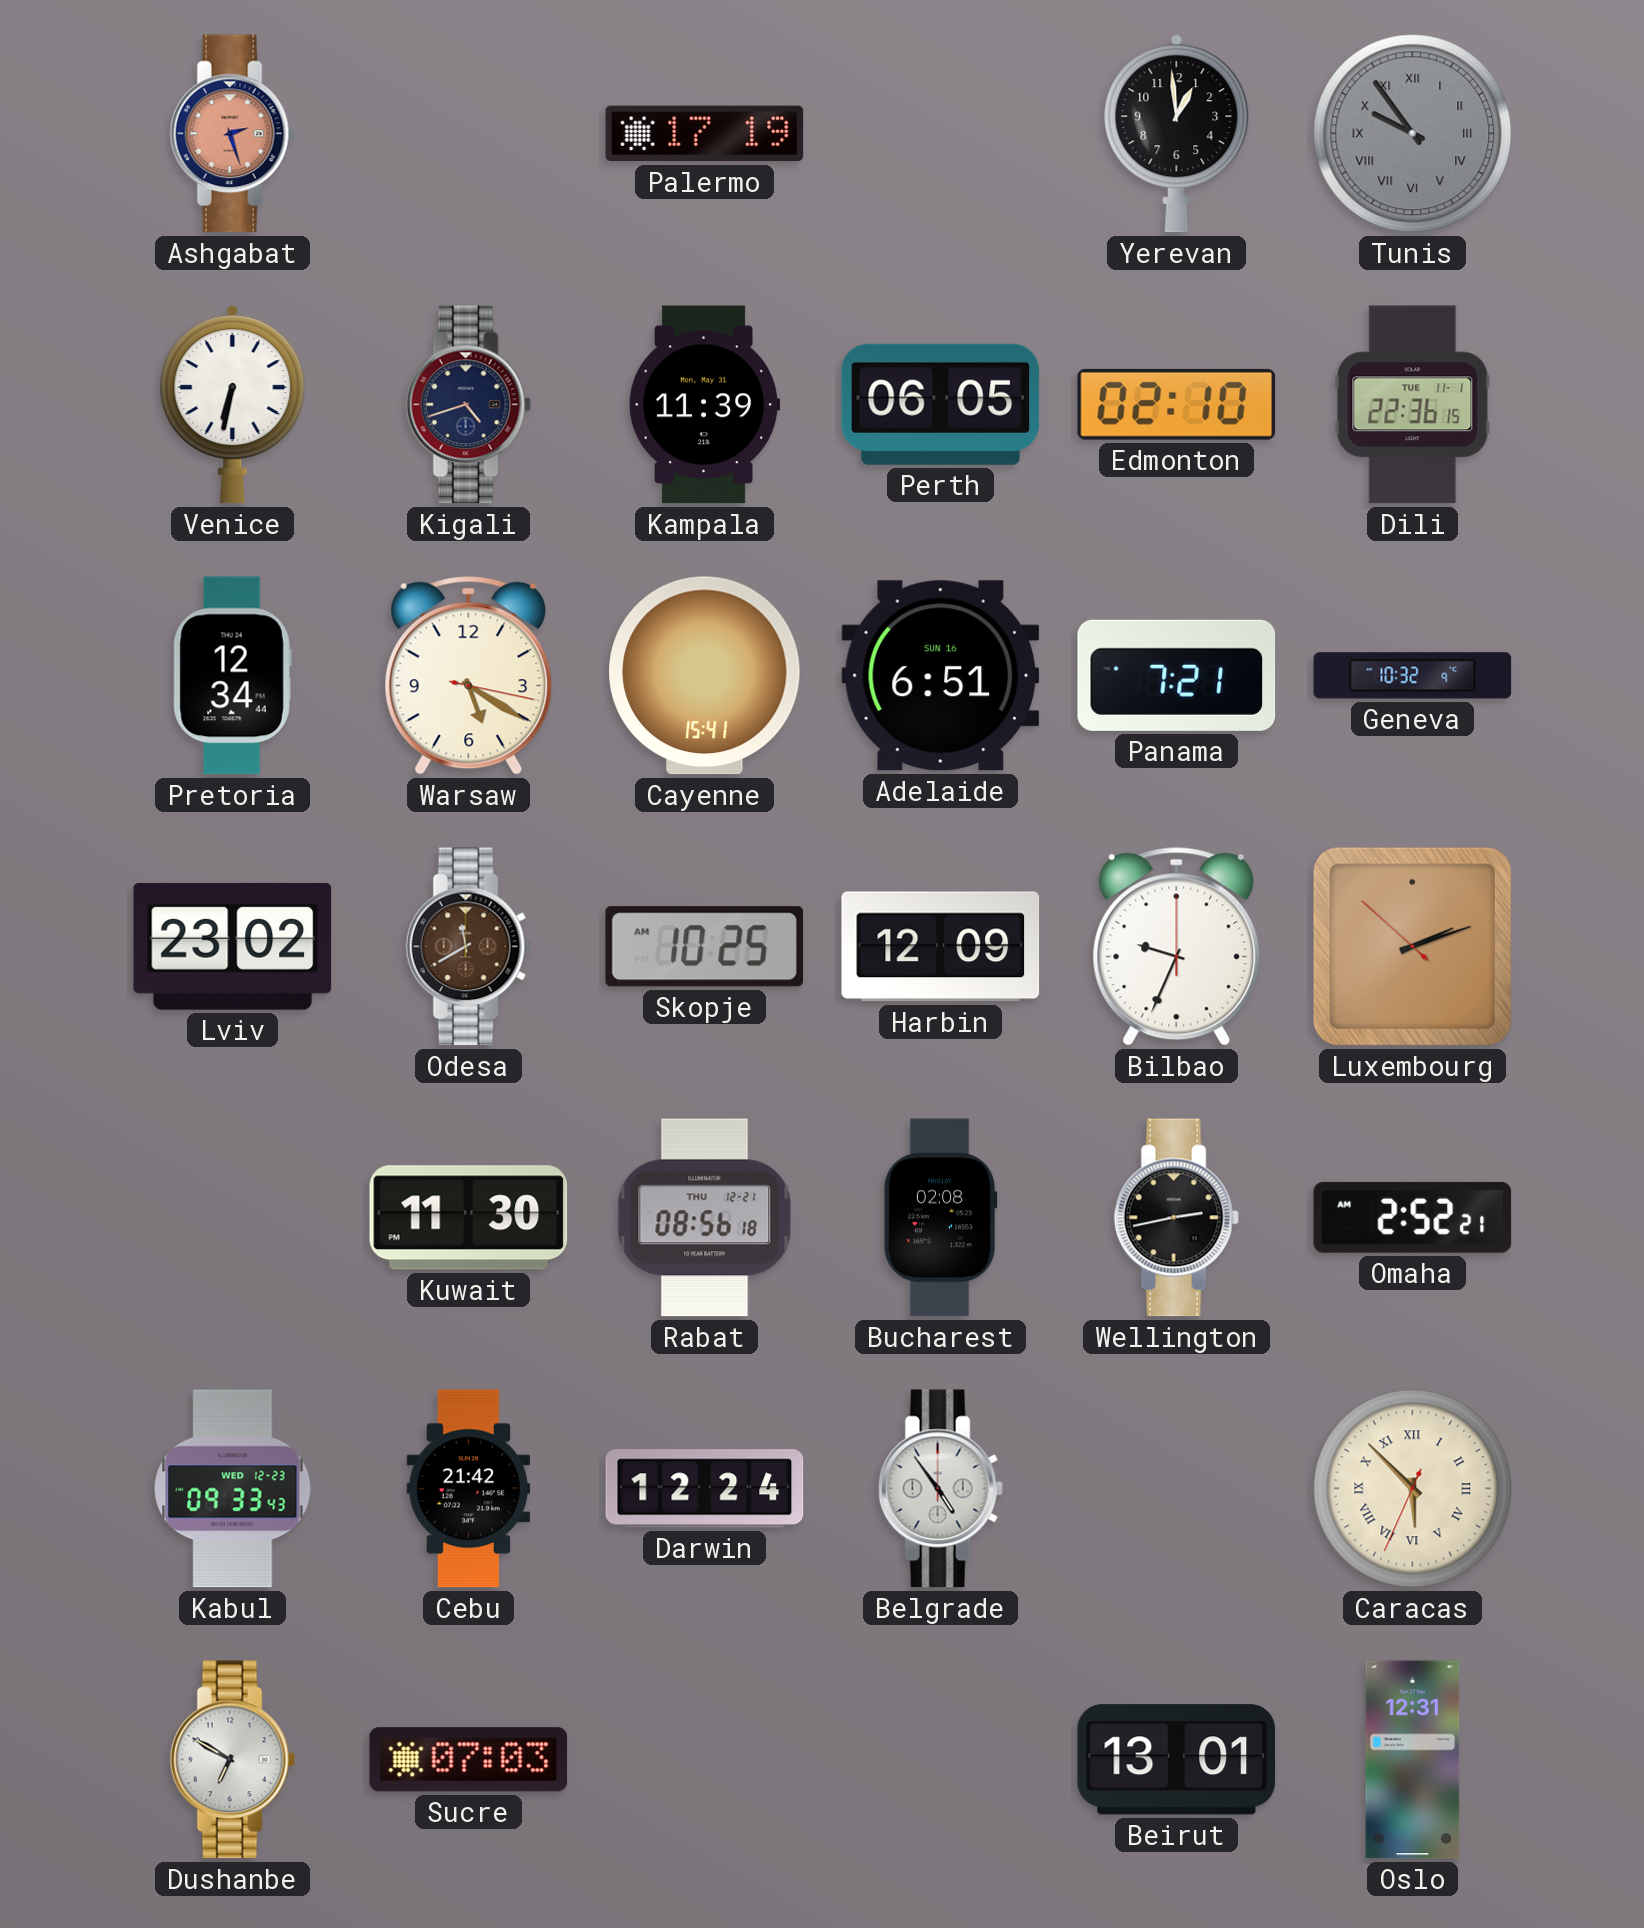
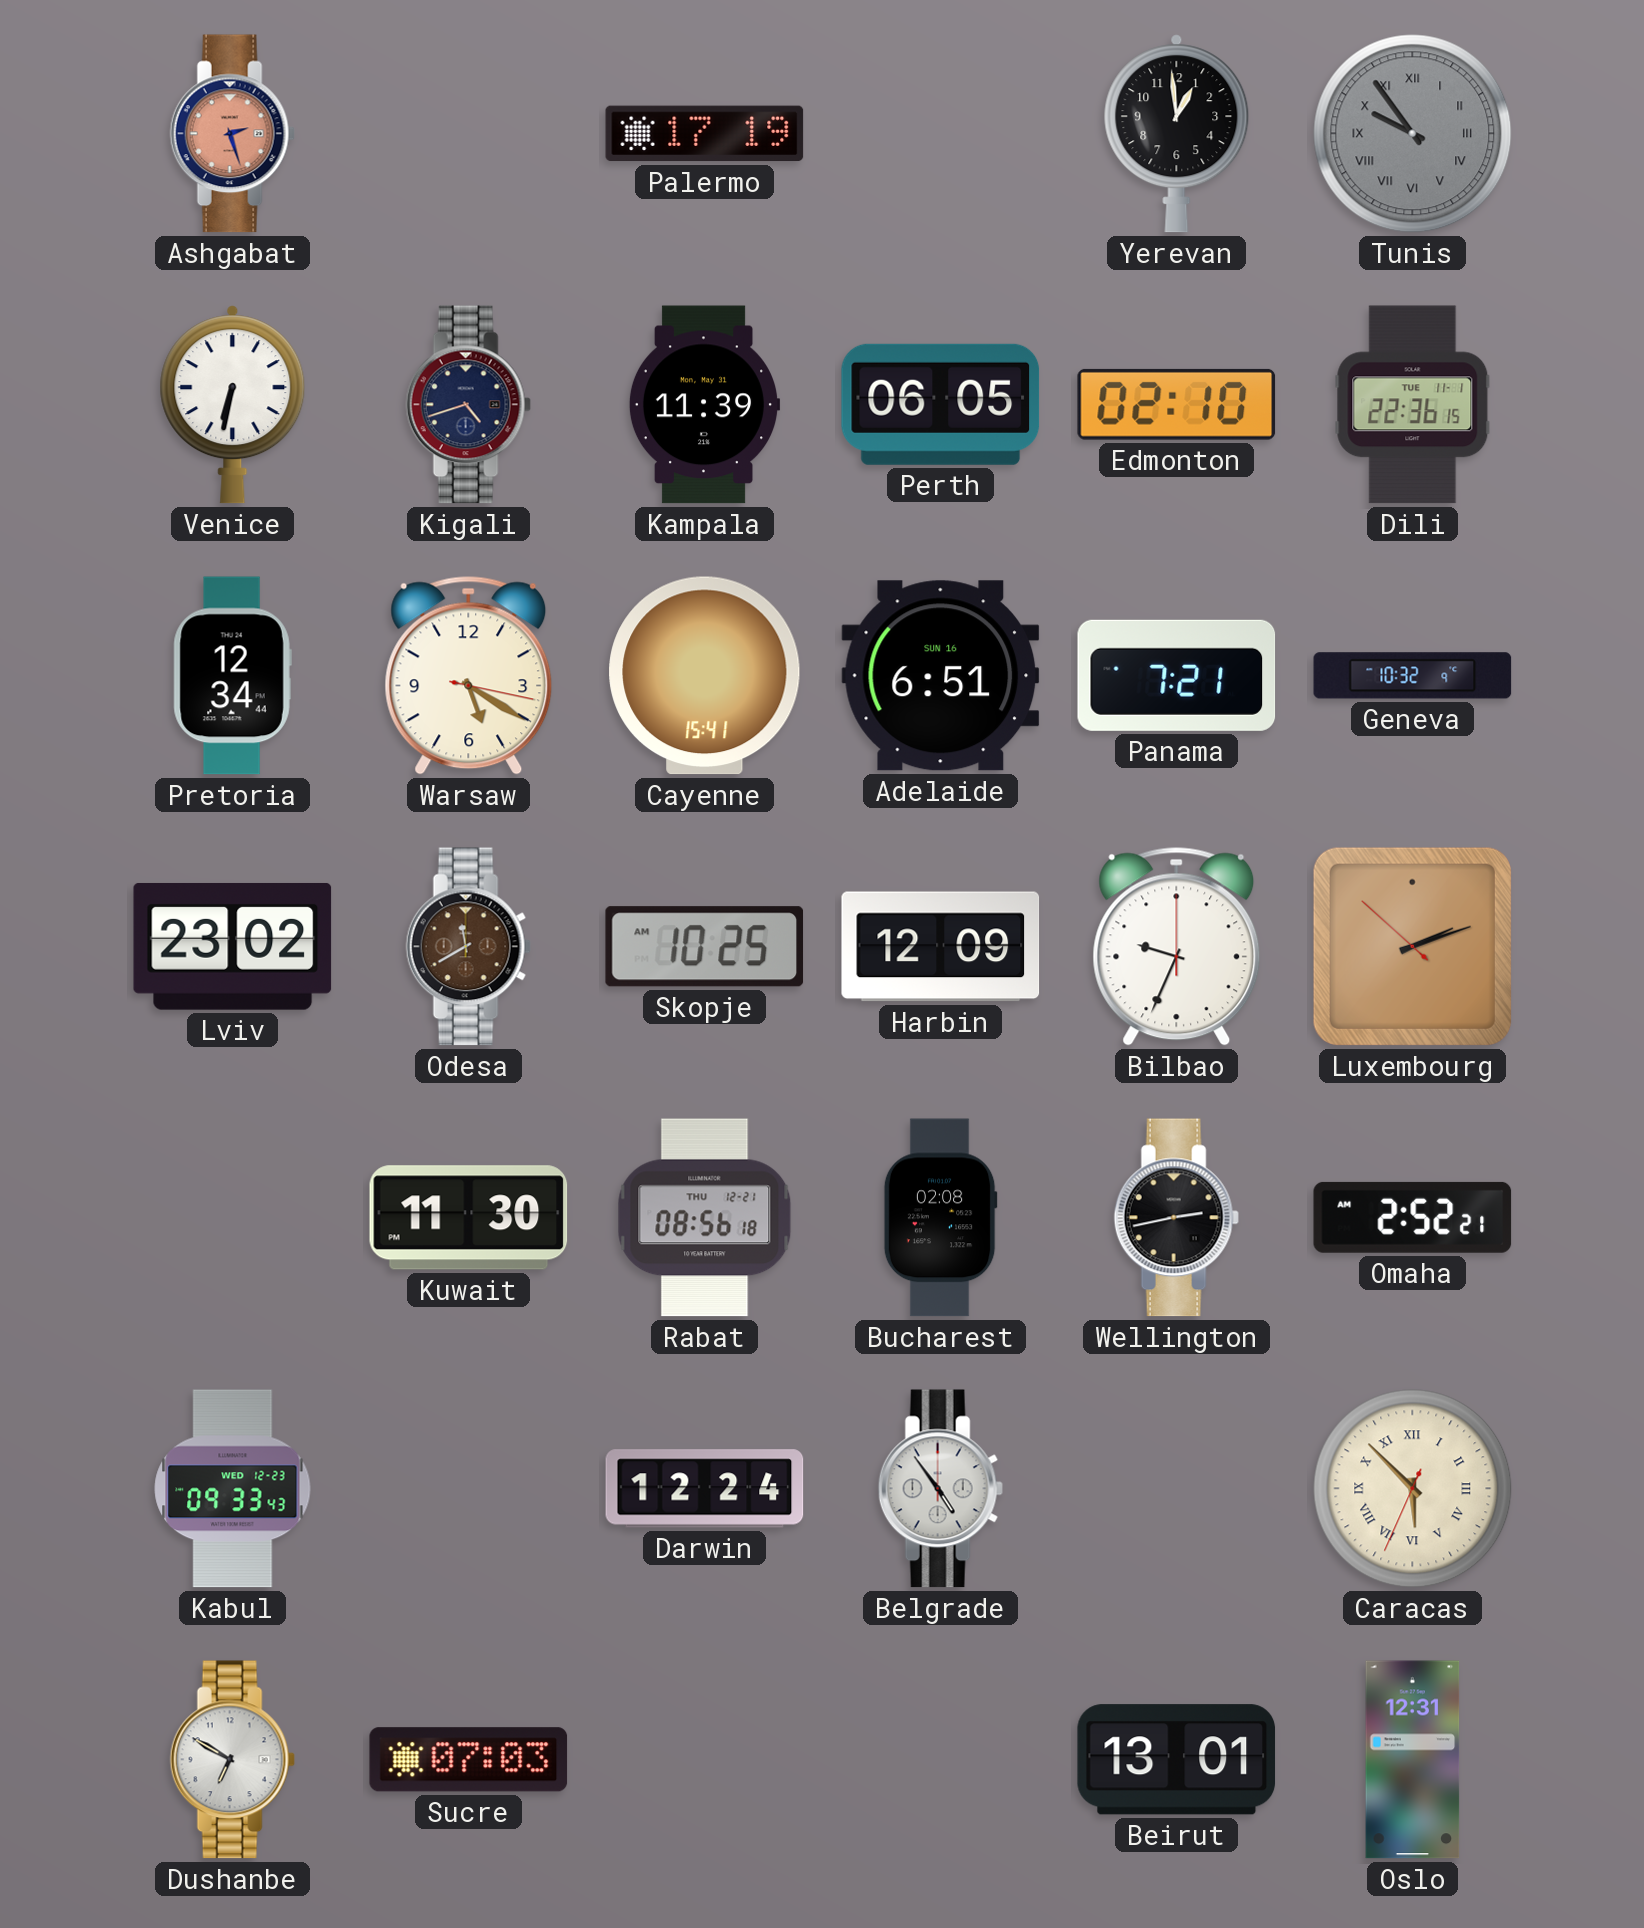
Cebu: 21:42 -> none (469, 1489)
